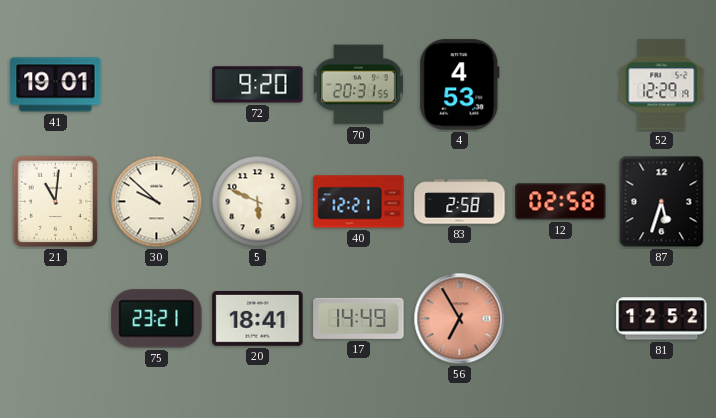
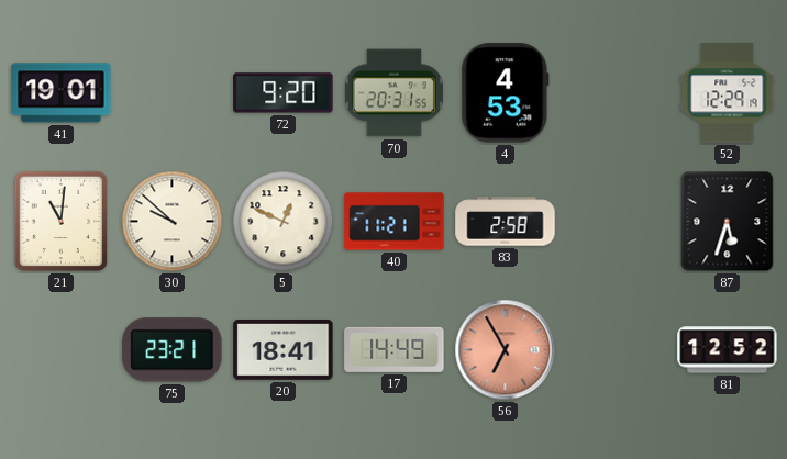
5: 5:49 -> 12:49 (284, 222)
40: 12:21 -> 11:21 (395, 222)
12: 02:58 -> none (561, 202)
